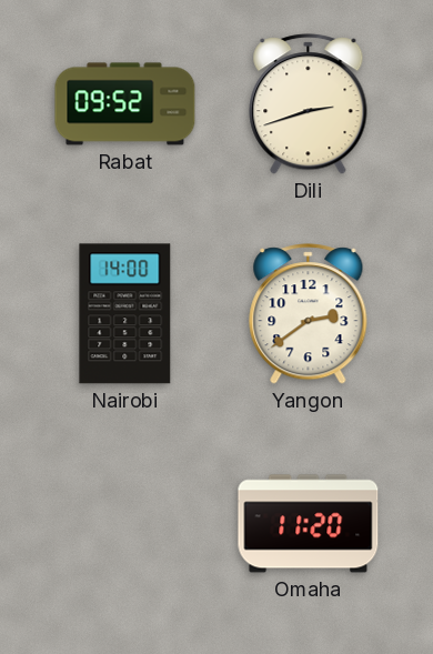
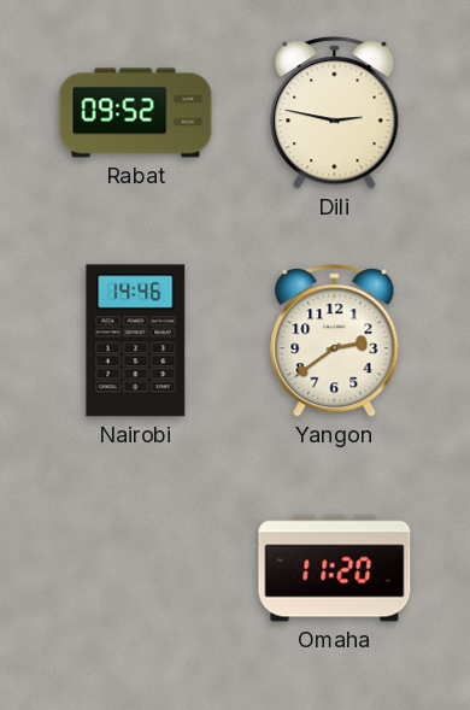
Dili: 2:42 -> 2:47 (335, 113)
Nairobi: 14:00 -> 14:46 (136, 341)
